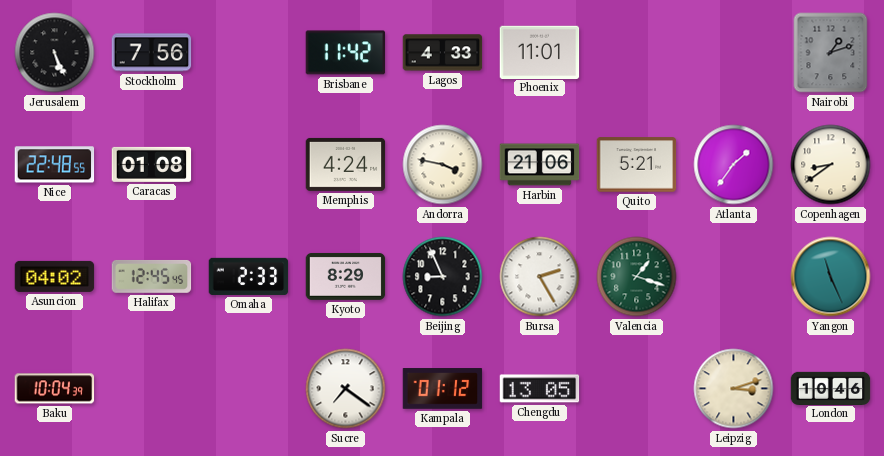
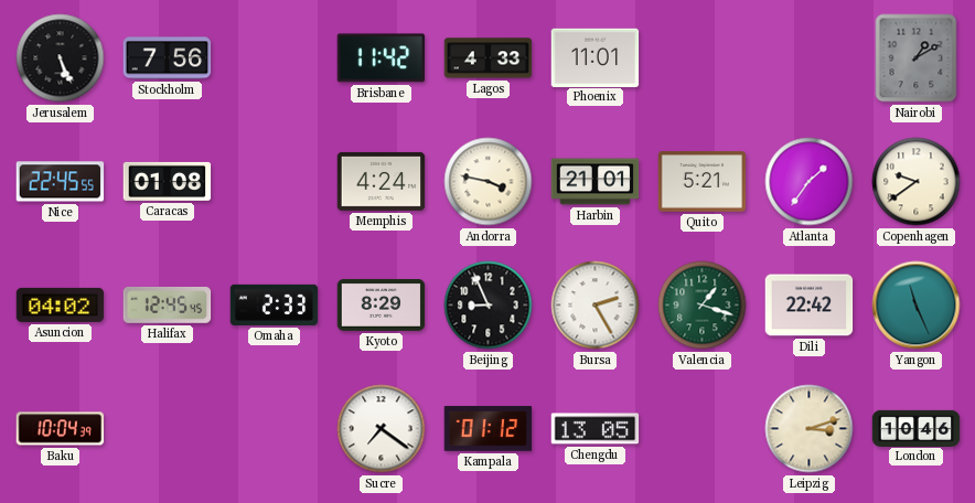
Nairobi: 1:12 -> 1:10 (917, 58)
Nice: 22:48 -> 22:45 (61, 182)
Harbin: 21:06 -> 21:01 (596, 182)
Copenhagen: 8:39 -> 9:39 (917, 182)
Dili: none -> 22:42 (810, 306)
